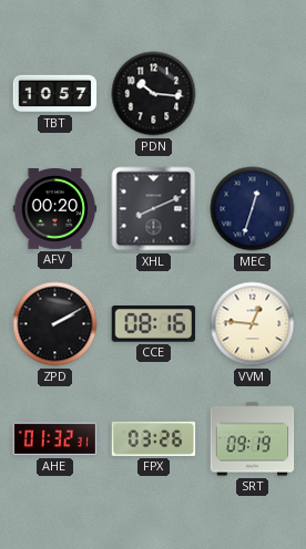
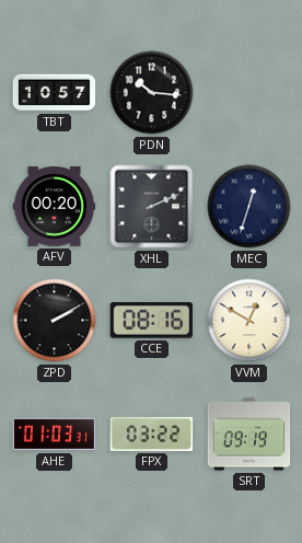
XHL: 8:11 -> 2:11 (152, 207)
VVM: 12:46 -> 12:50 (249, 321)
AHE: 01:32 -> 01:03 (55, 435)
FPX: 03:26 -> 03:22 (152, 434)
